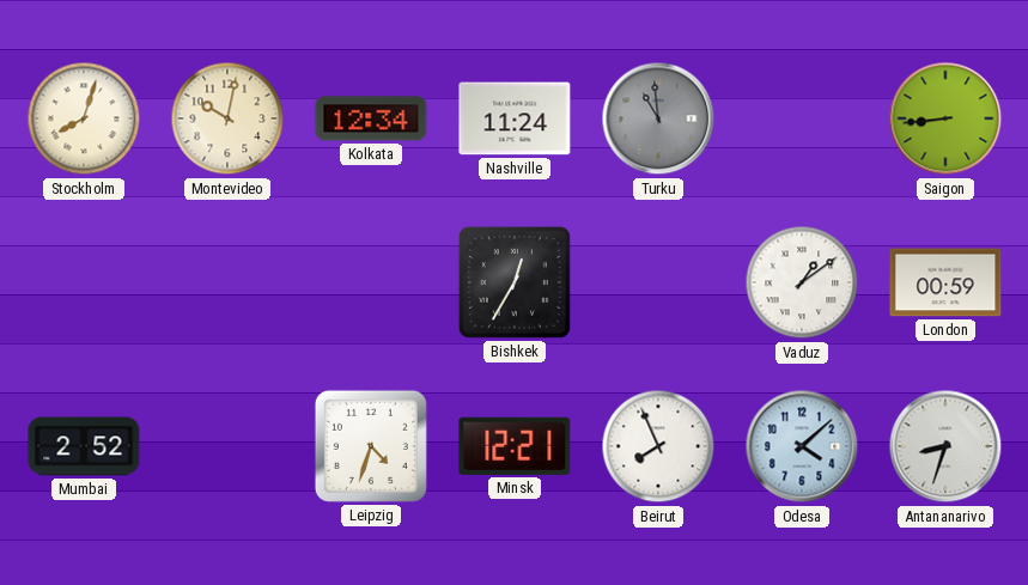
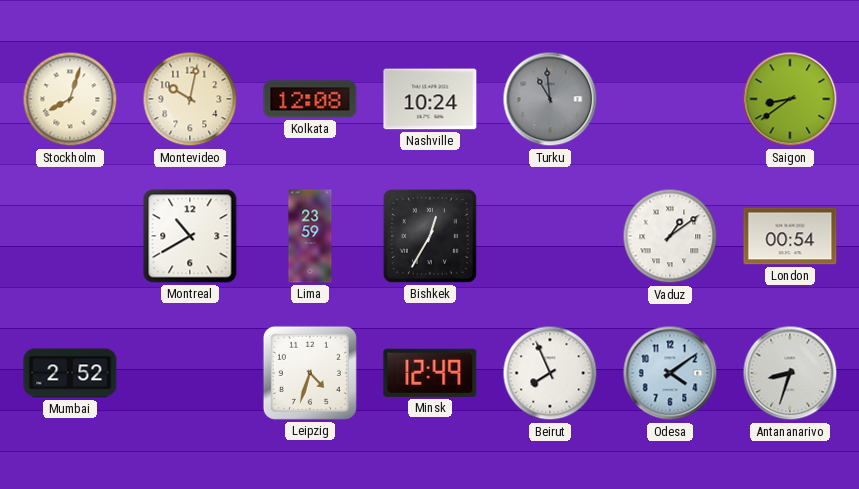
Kolkata: 12:34 -> 12:08 (310, 99)
Nashville: 11:24 -> 10:24 (430, 99)
Saigon: 8:44 -> 8:39 (790, 99)
Montreal: none -> 10:40 (190, 236)
Lima: none -> 23:59 (310, 236)
London: 00:59 -> 00:54 (790, 236)
Minsk: 12:21 -> 12:49 (430, 373)
Odesa: 4:08 -> 4:09 (670, 373)
